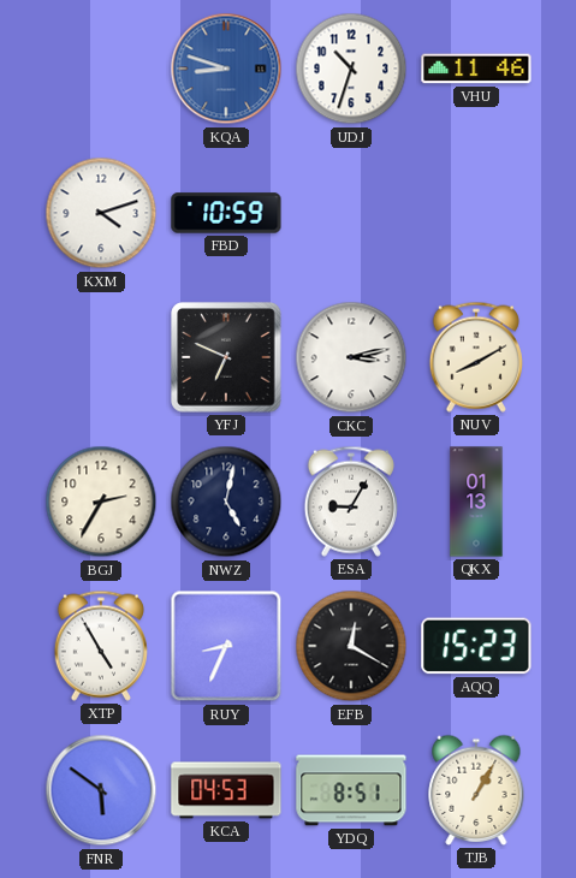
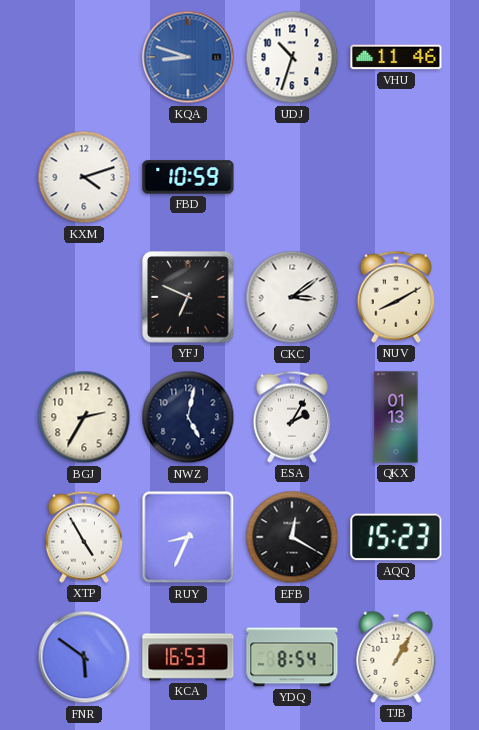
CKC: 3:13 -> 3:09 (292, 297)
ESA: 9:05 -> 2:05 (292, 417)
KCA: 04:53 -> 16:53 (188, 657)
YDQ: 8:51 -> 8:54 (292, 657)
